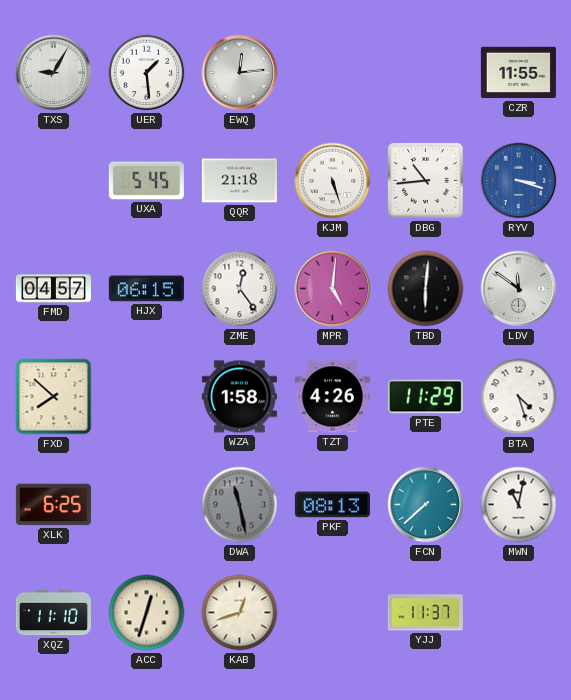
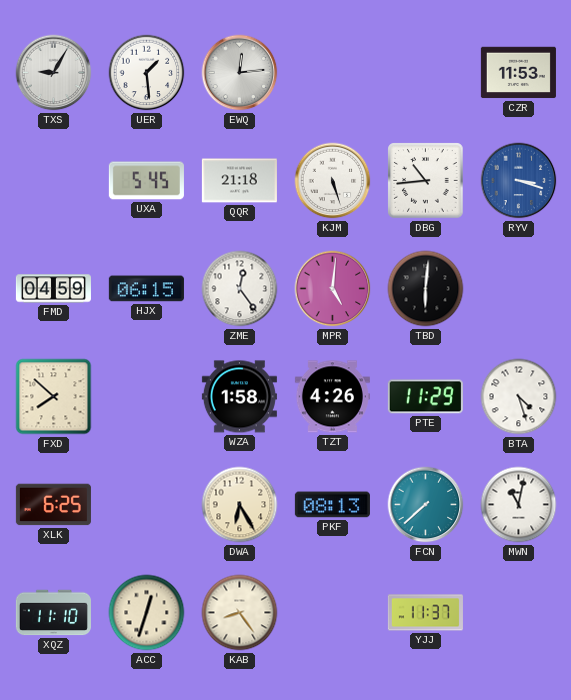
CZR: 11:55 -> 11:53 (518, 73)
FMD: 04:57 -> 04:59 (53, 289)
LDV: 11:51 -> none (519, 289)
DWA: 11:28 -> 6:25 (240, 505)
DWA dial: grey -> cream (240, 505)
KAB: 12:42 -> 8:24 (240, 613)
